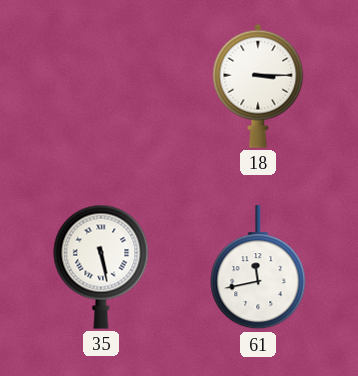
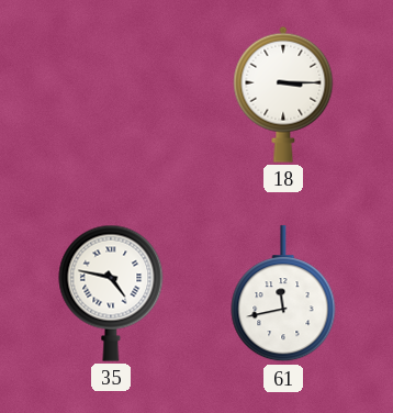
35: 5:28 -> 4:47 (111, 293)
